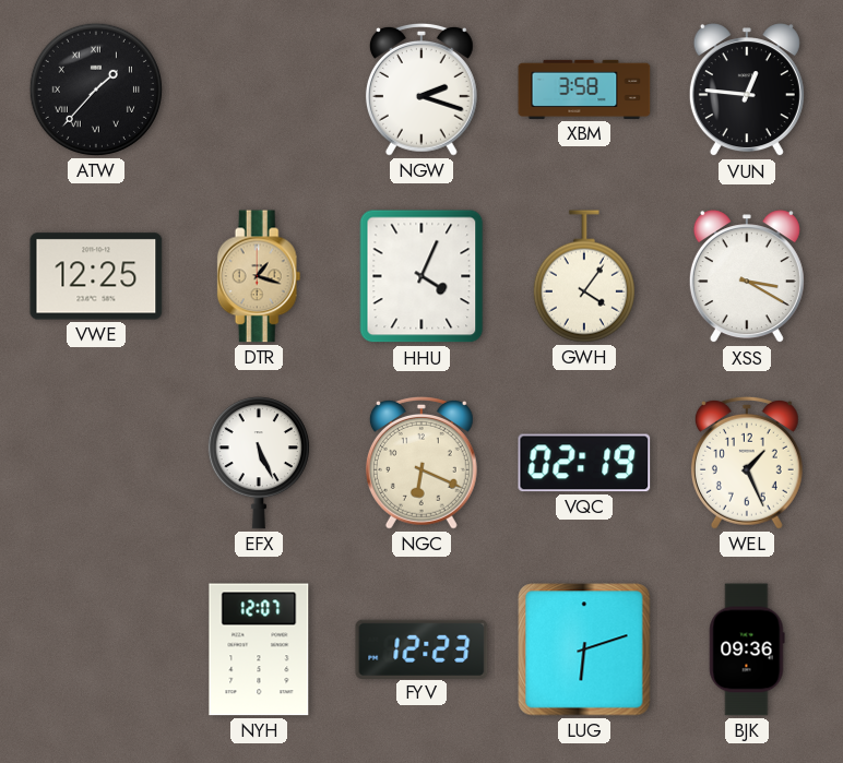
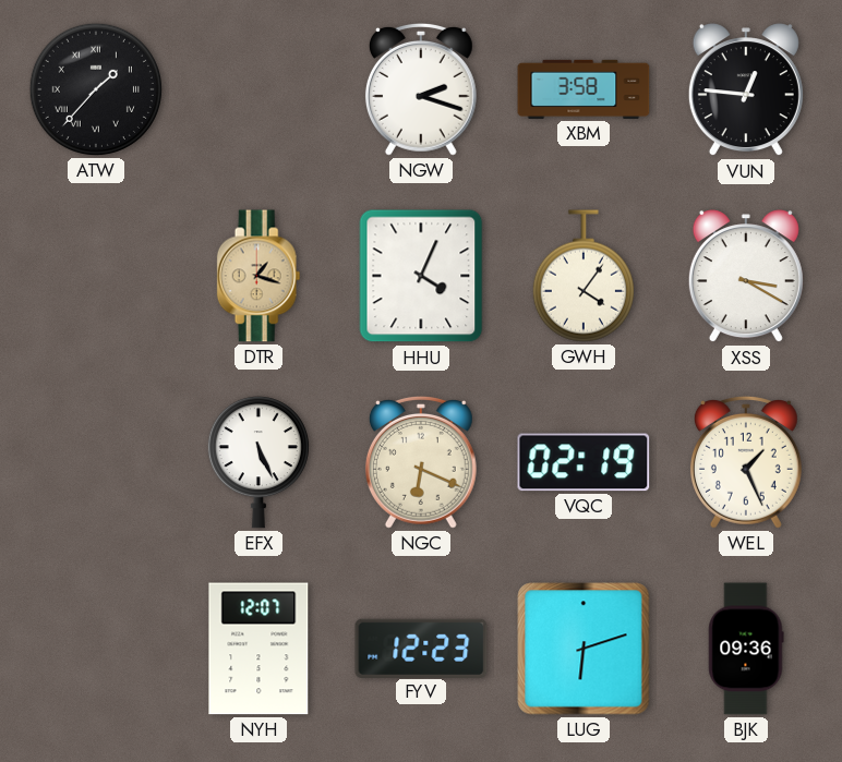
VWE: 12:25 -> none (96, 276)
